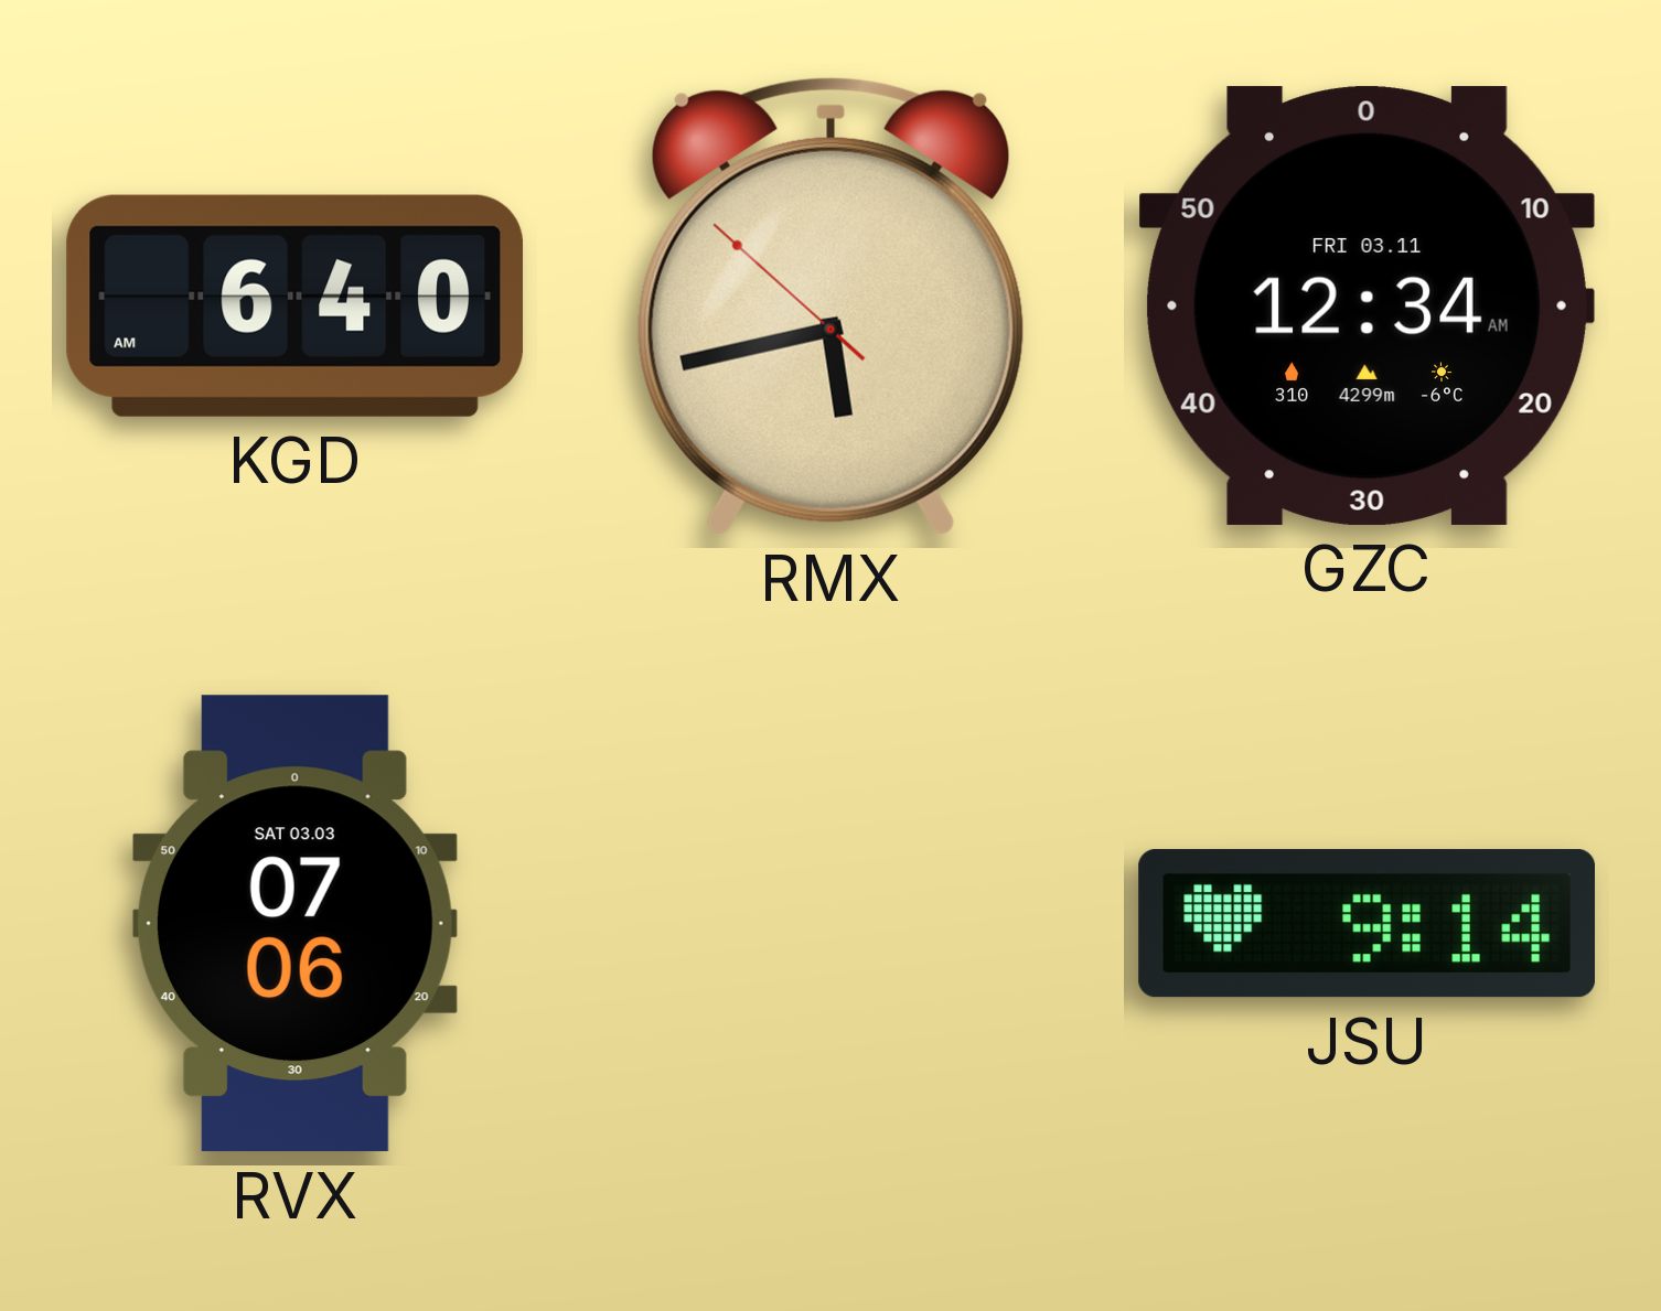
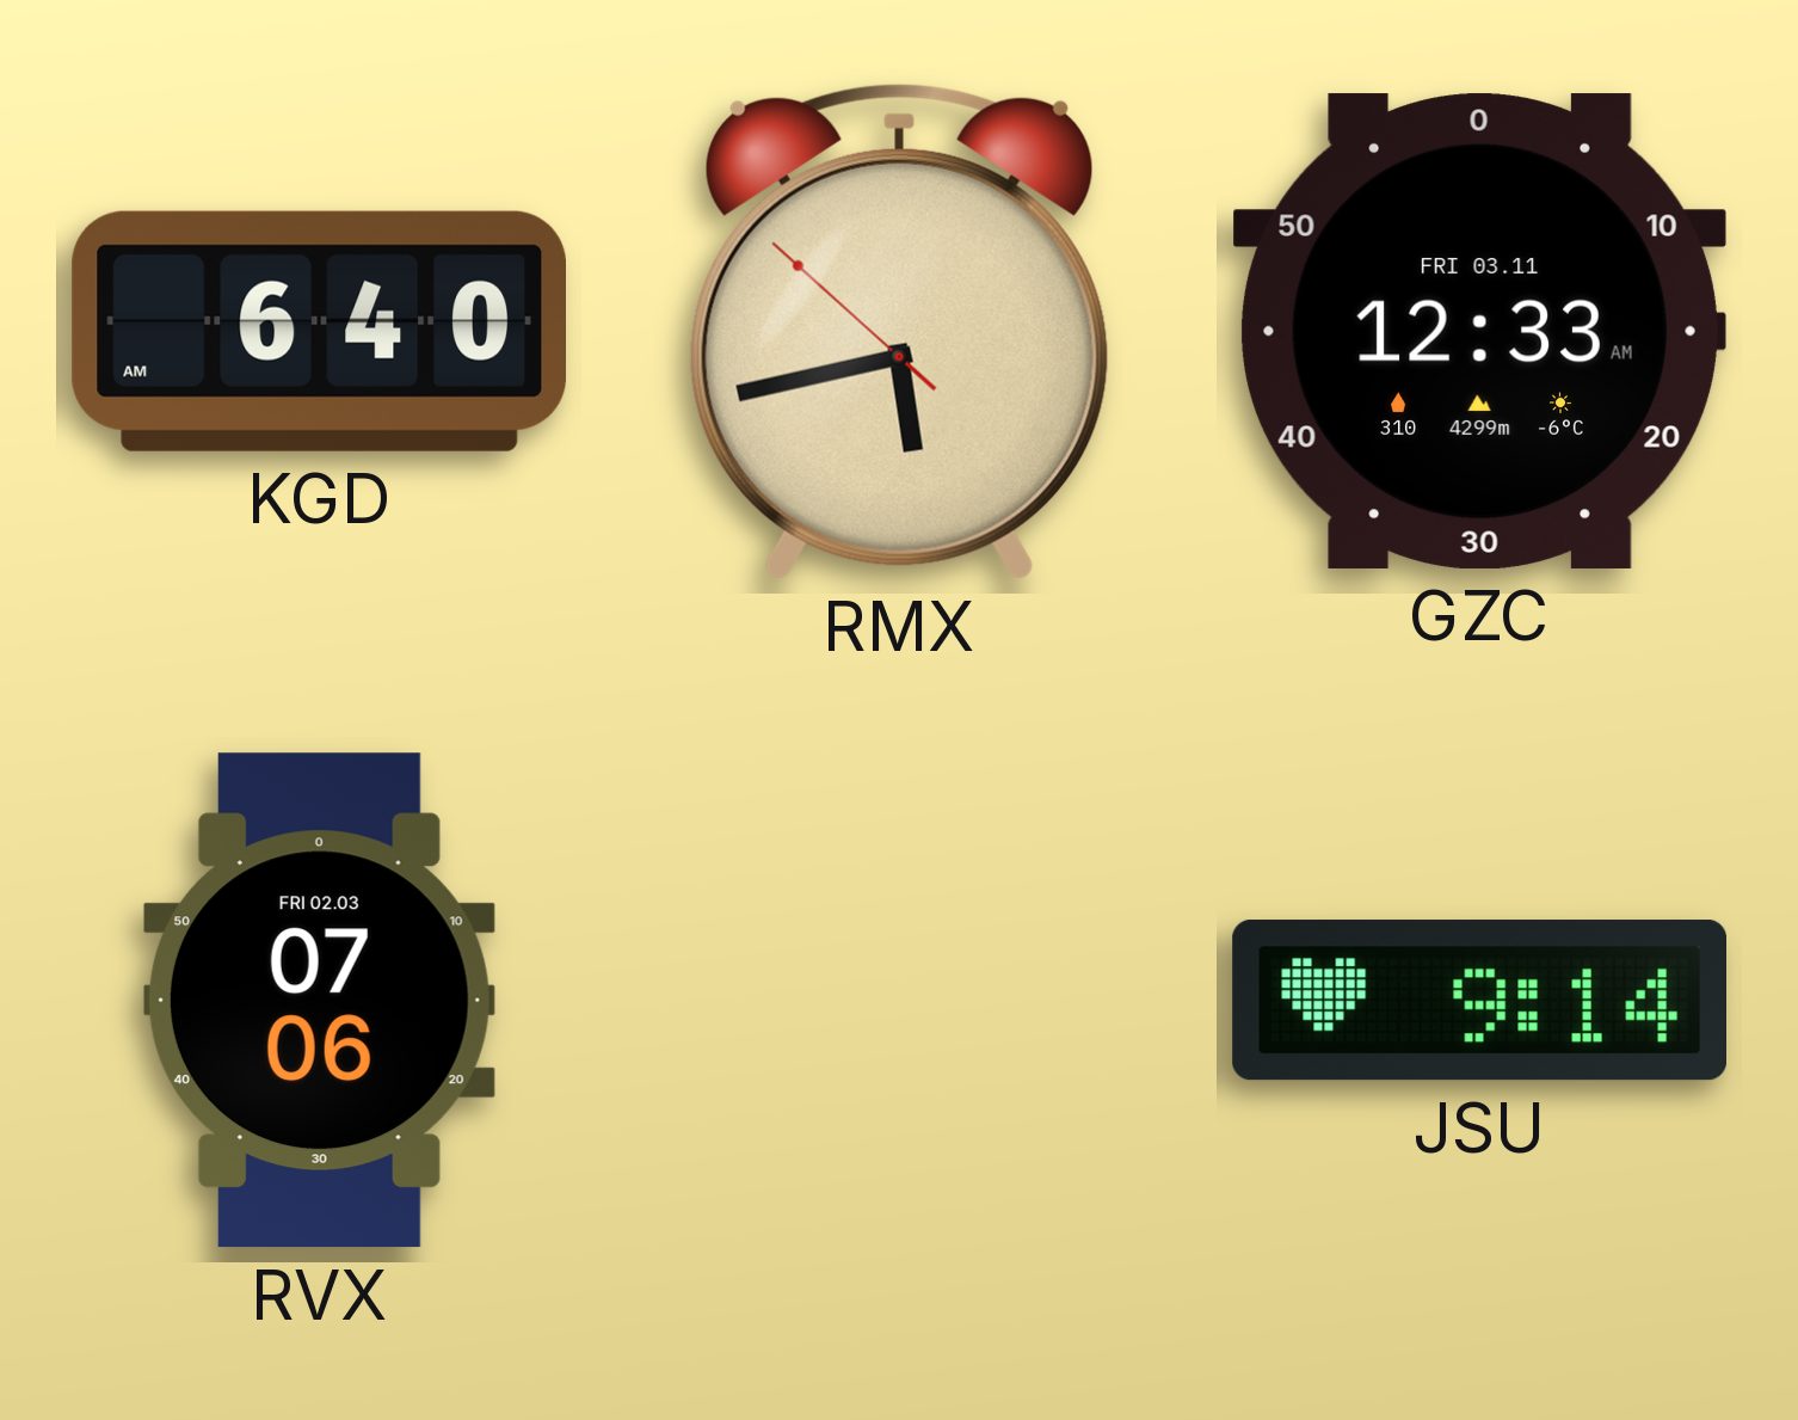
GZC: 12:34 -> 12:33 (1479, 331)
RVX date: SAT 03.03 -> FRI 02.03 (319, 1001)
